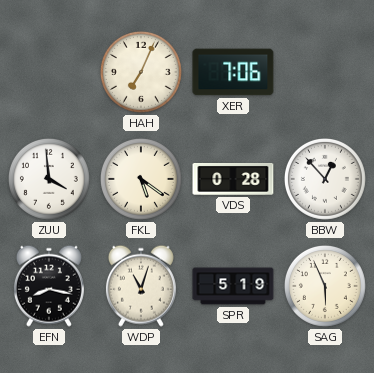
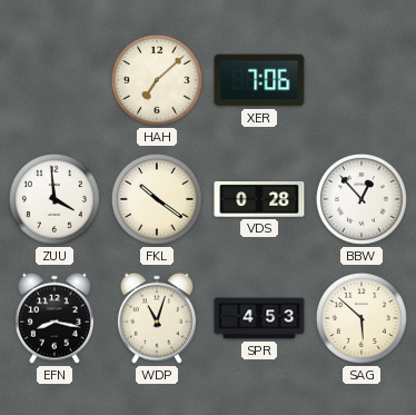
HAH: 7:04 -> 7:08 (157, 80)
FKL: 5:21 -> 10:21 (157, 199)
SPR: 5:19 -> 4:53 (259, 318)
SAG: 5:56 -> 5:52 (361, 318)
